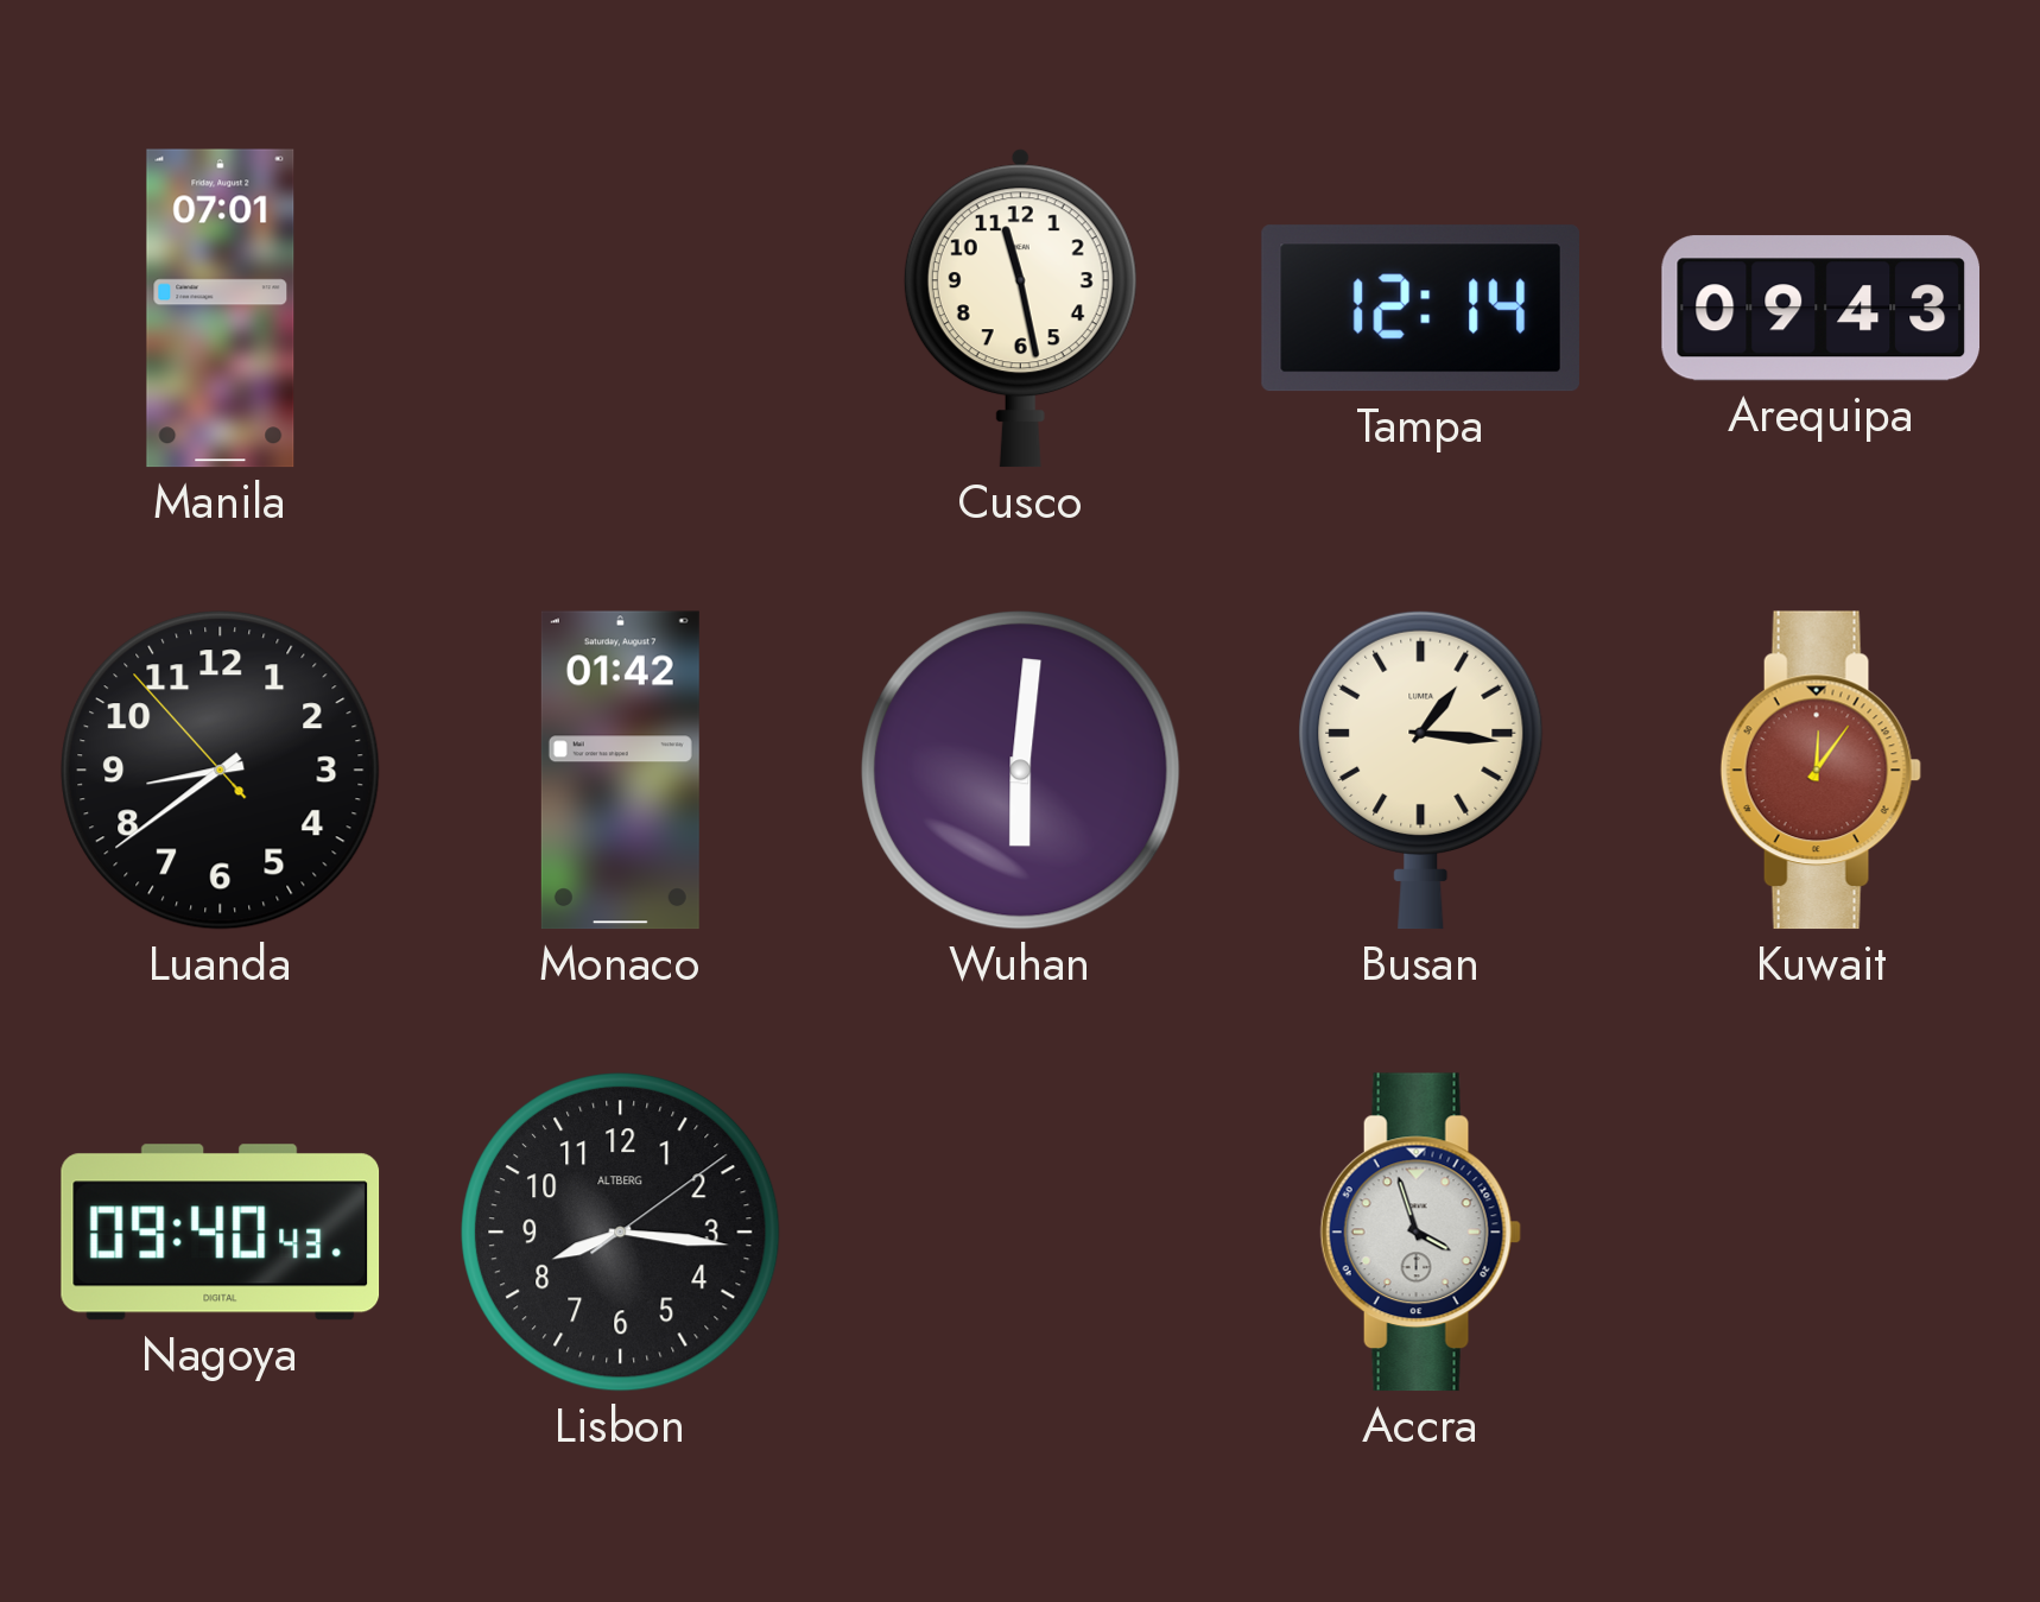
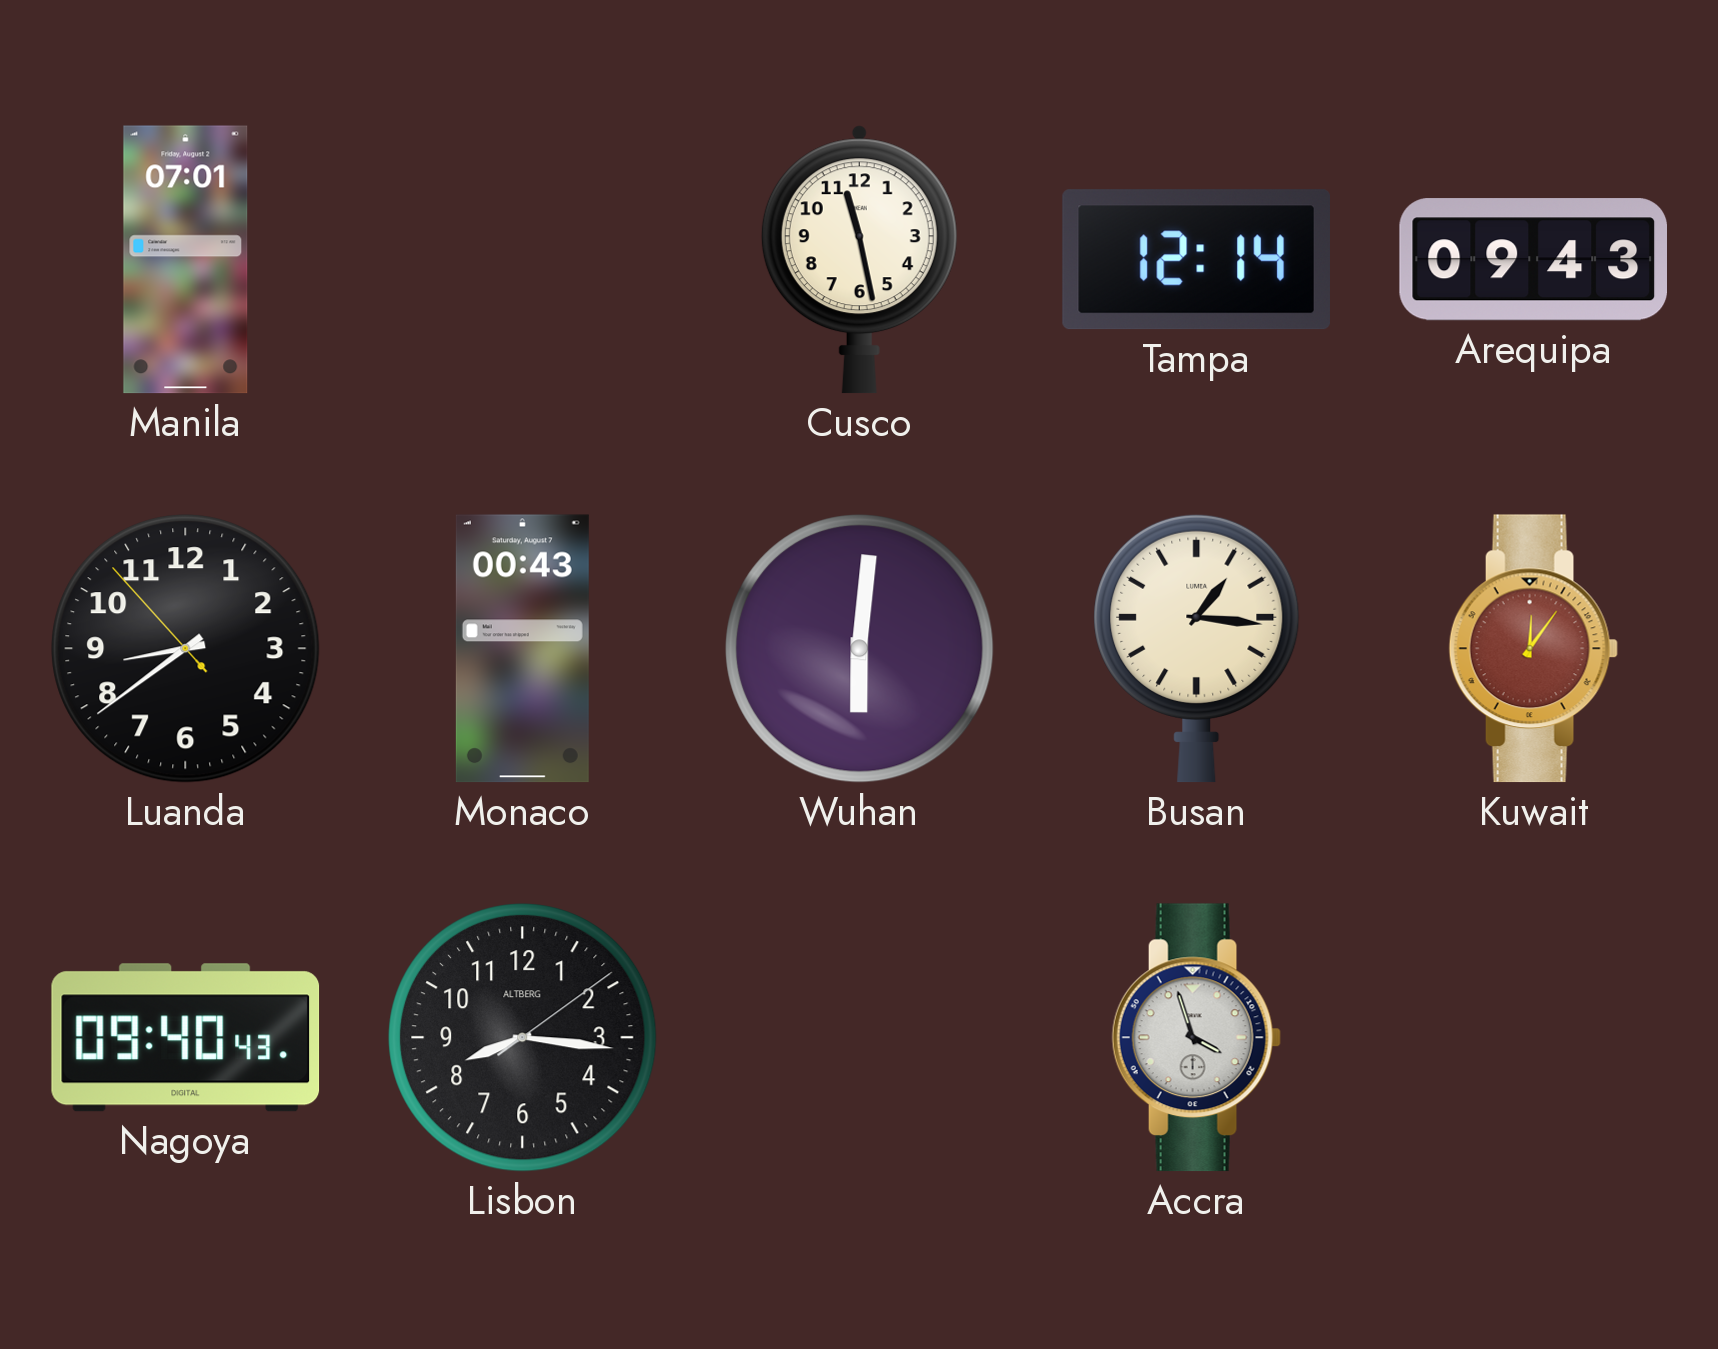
Monaco: 01:42 -> 00:43 (522, 649)
